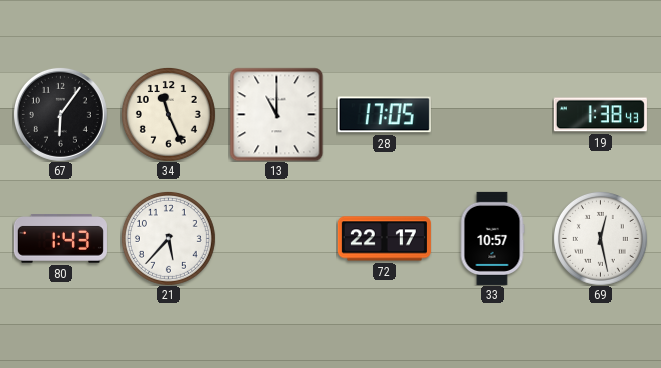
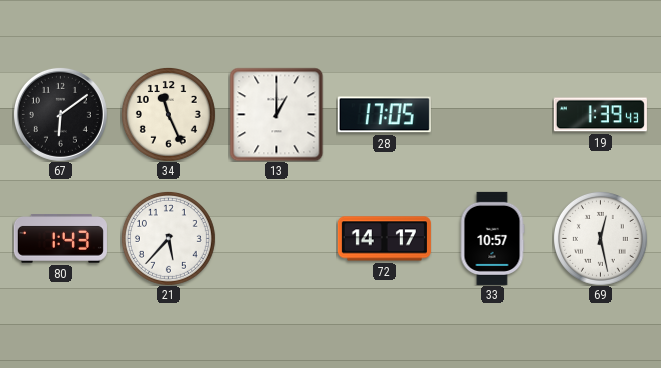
67: 6:06 -> 6:09 (60, 114)
13: 11:00 -> 1:00 (276, 114)
19: 1:38 -> 1:39 (600, 115)
72: 22:17 -> 14:17 (384, 239)
